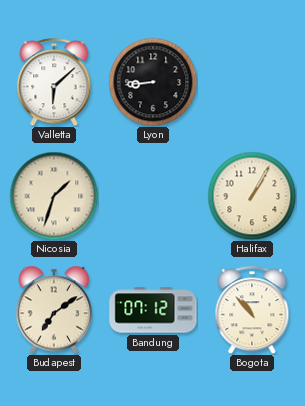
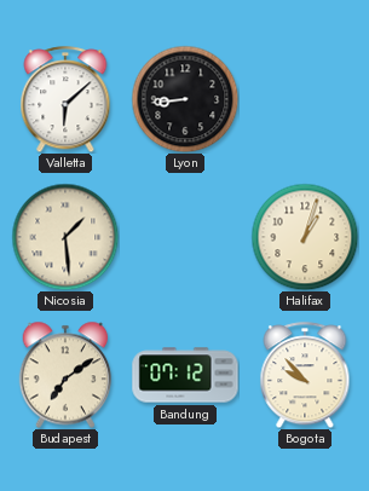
Nicosia: 1:33 -> 1:29 (65, 237)
Halifax: 1:05 -> 1:03 (305, 237)
Bogota: 10:53 -> 9:53 (305, 375)
